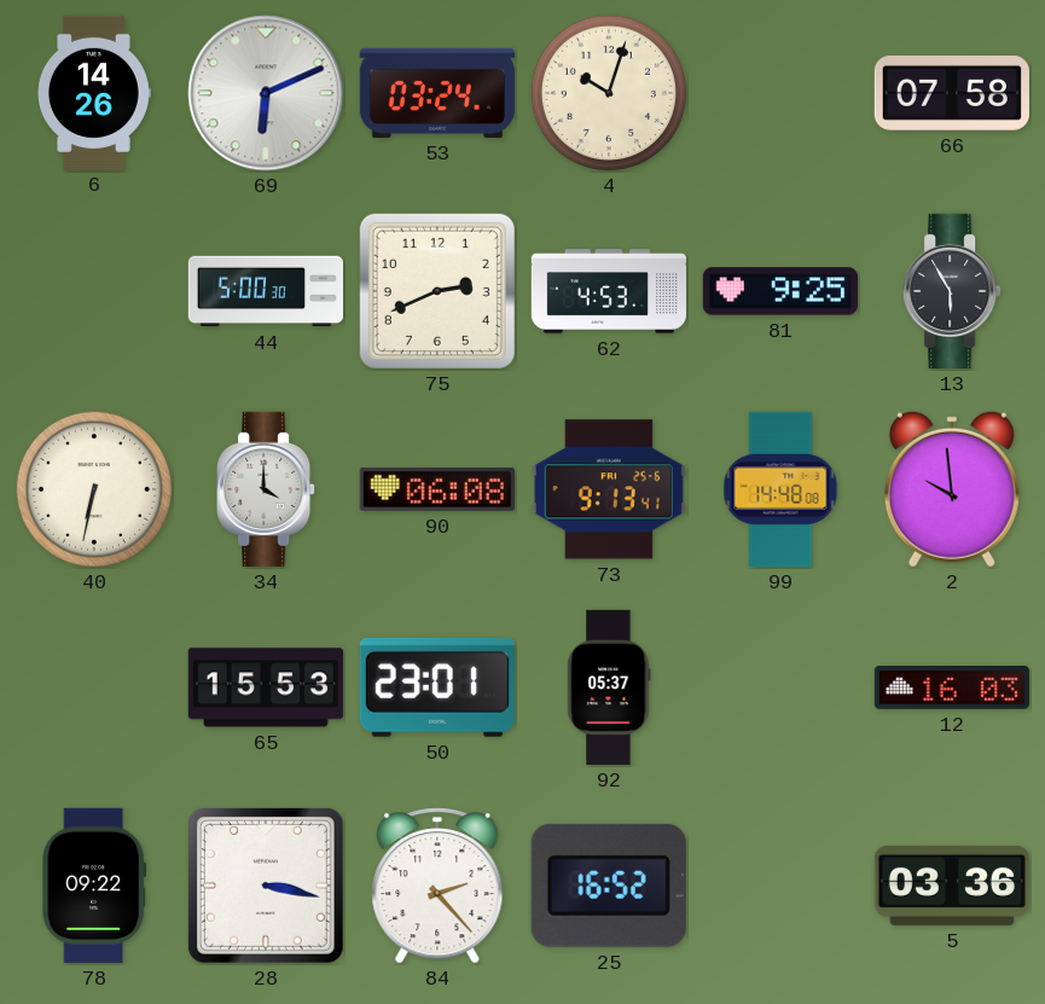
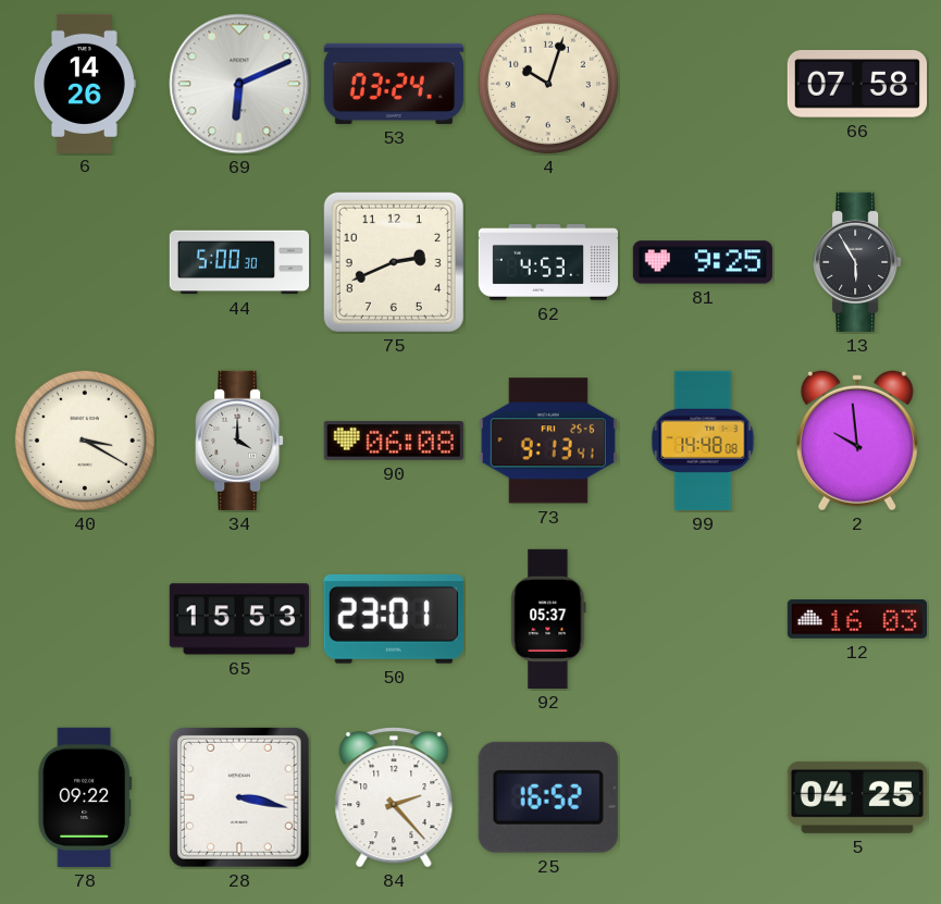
40: 6:32 -> 3:20 (85, 441)
5: 03:36 -> 04:25 (857, 797)
